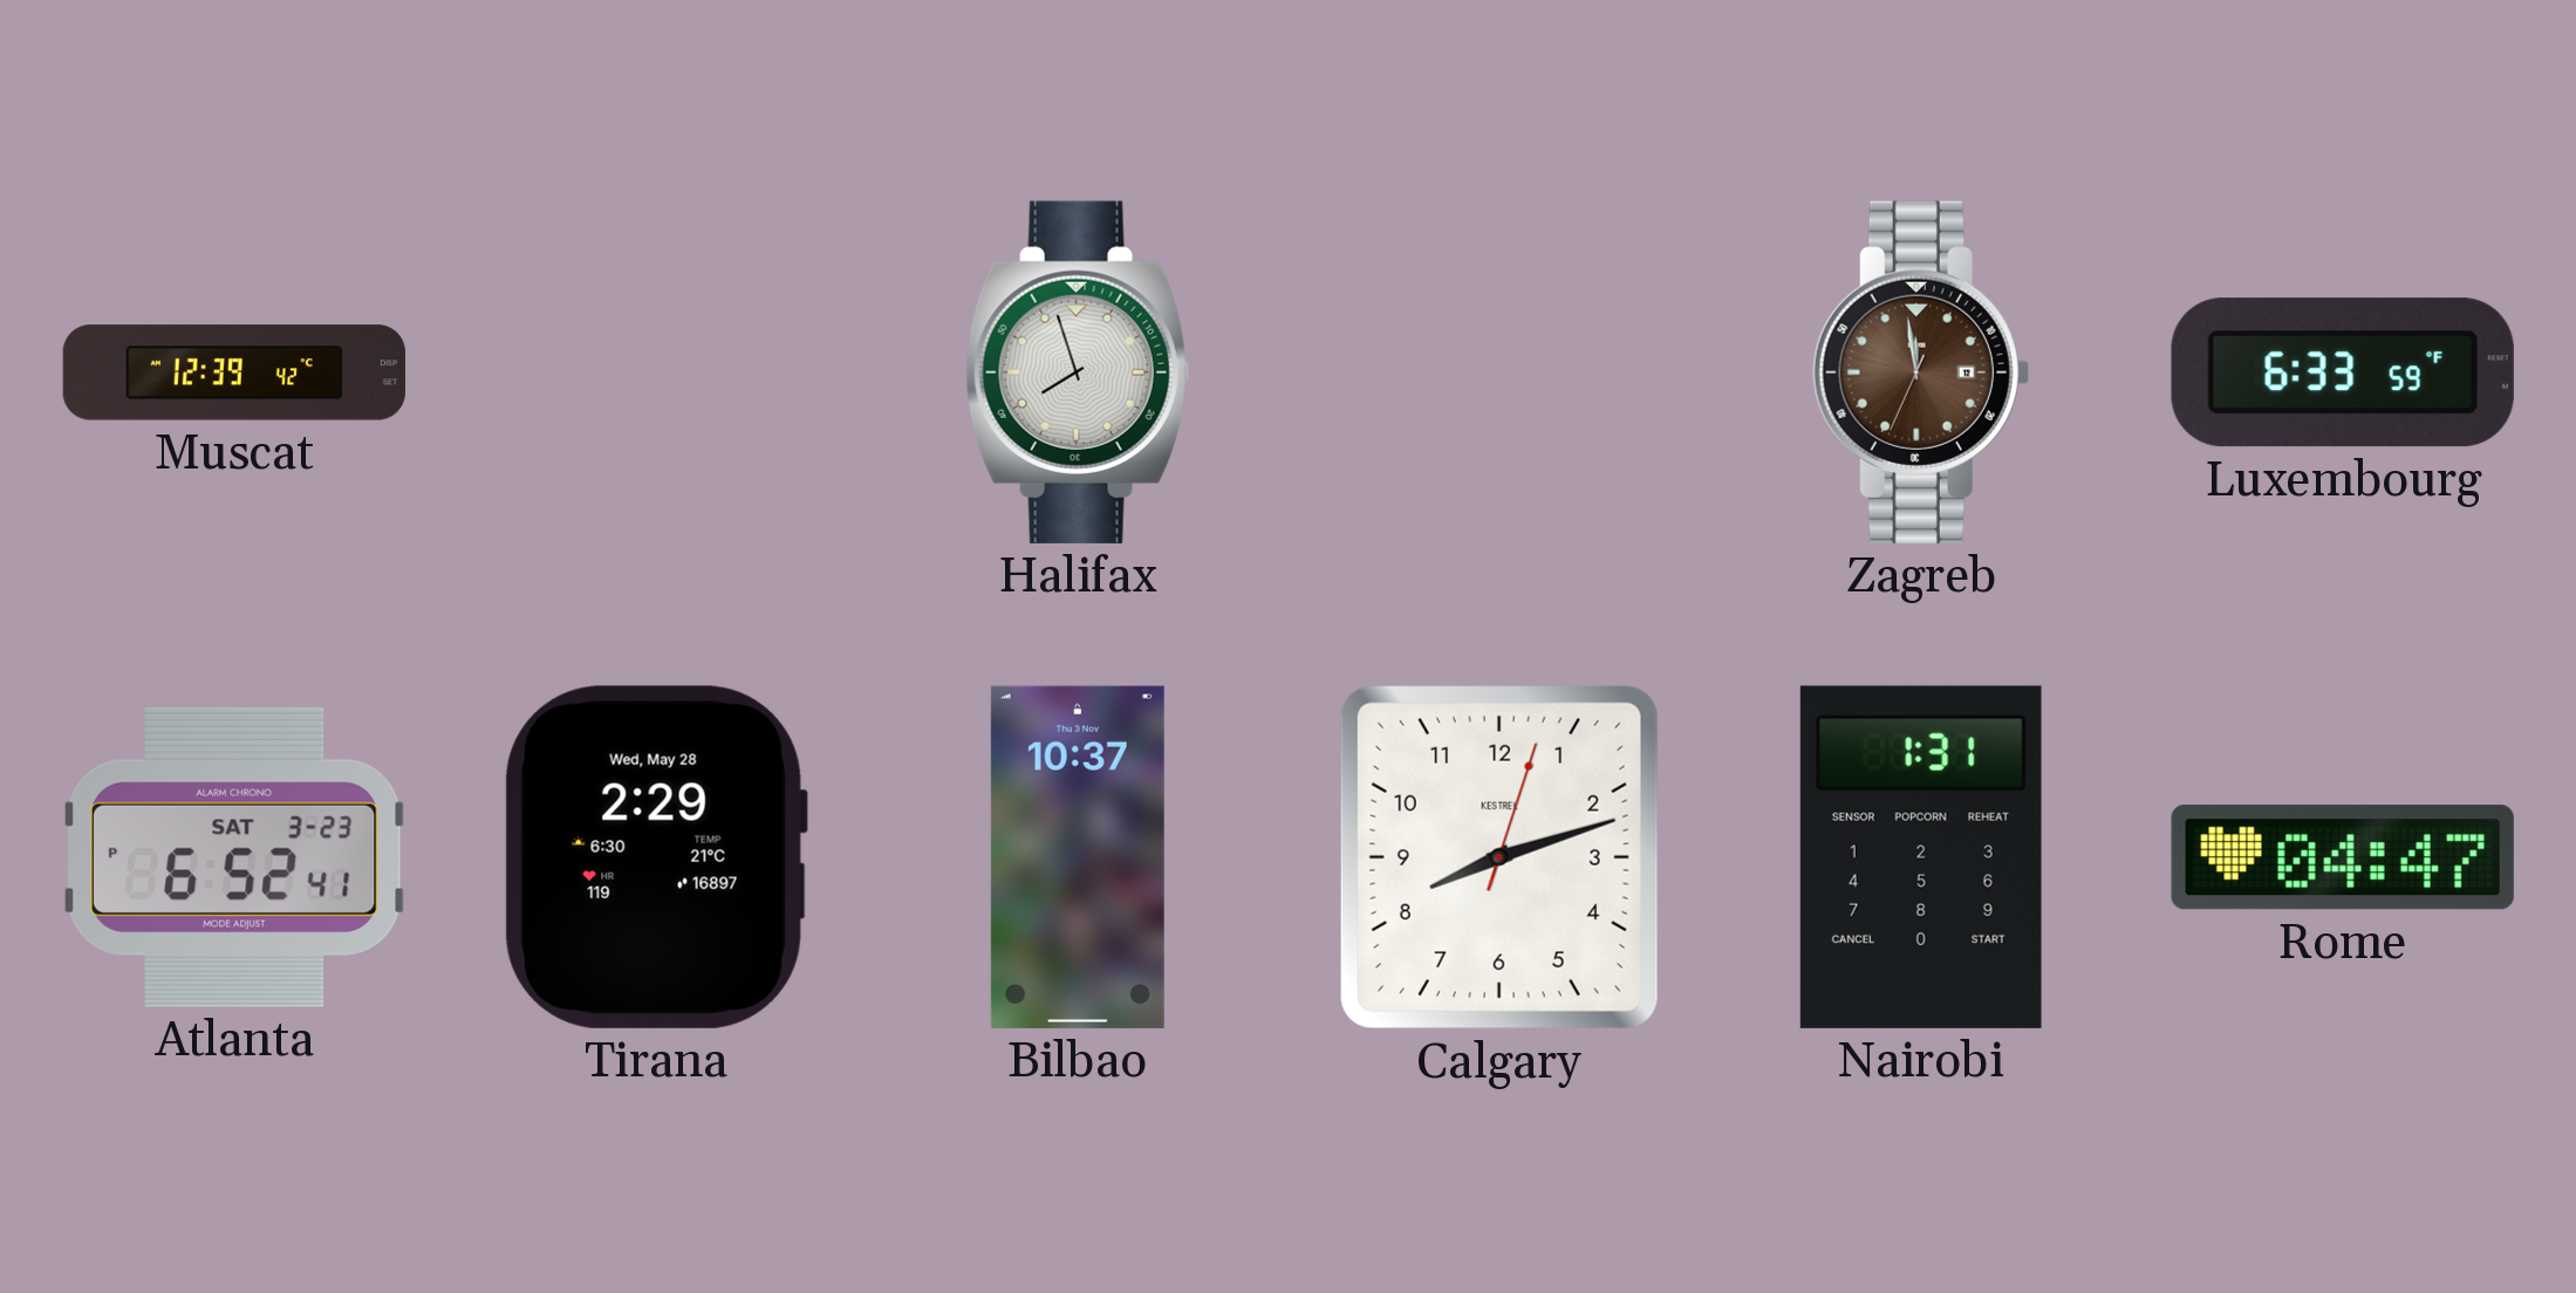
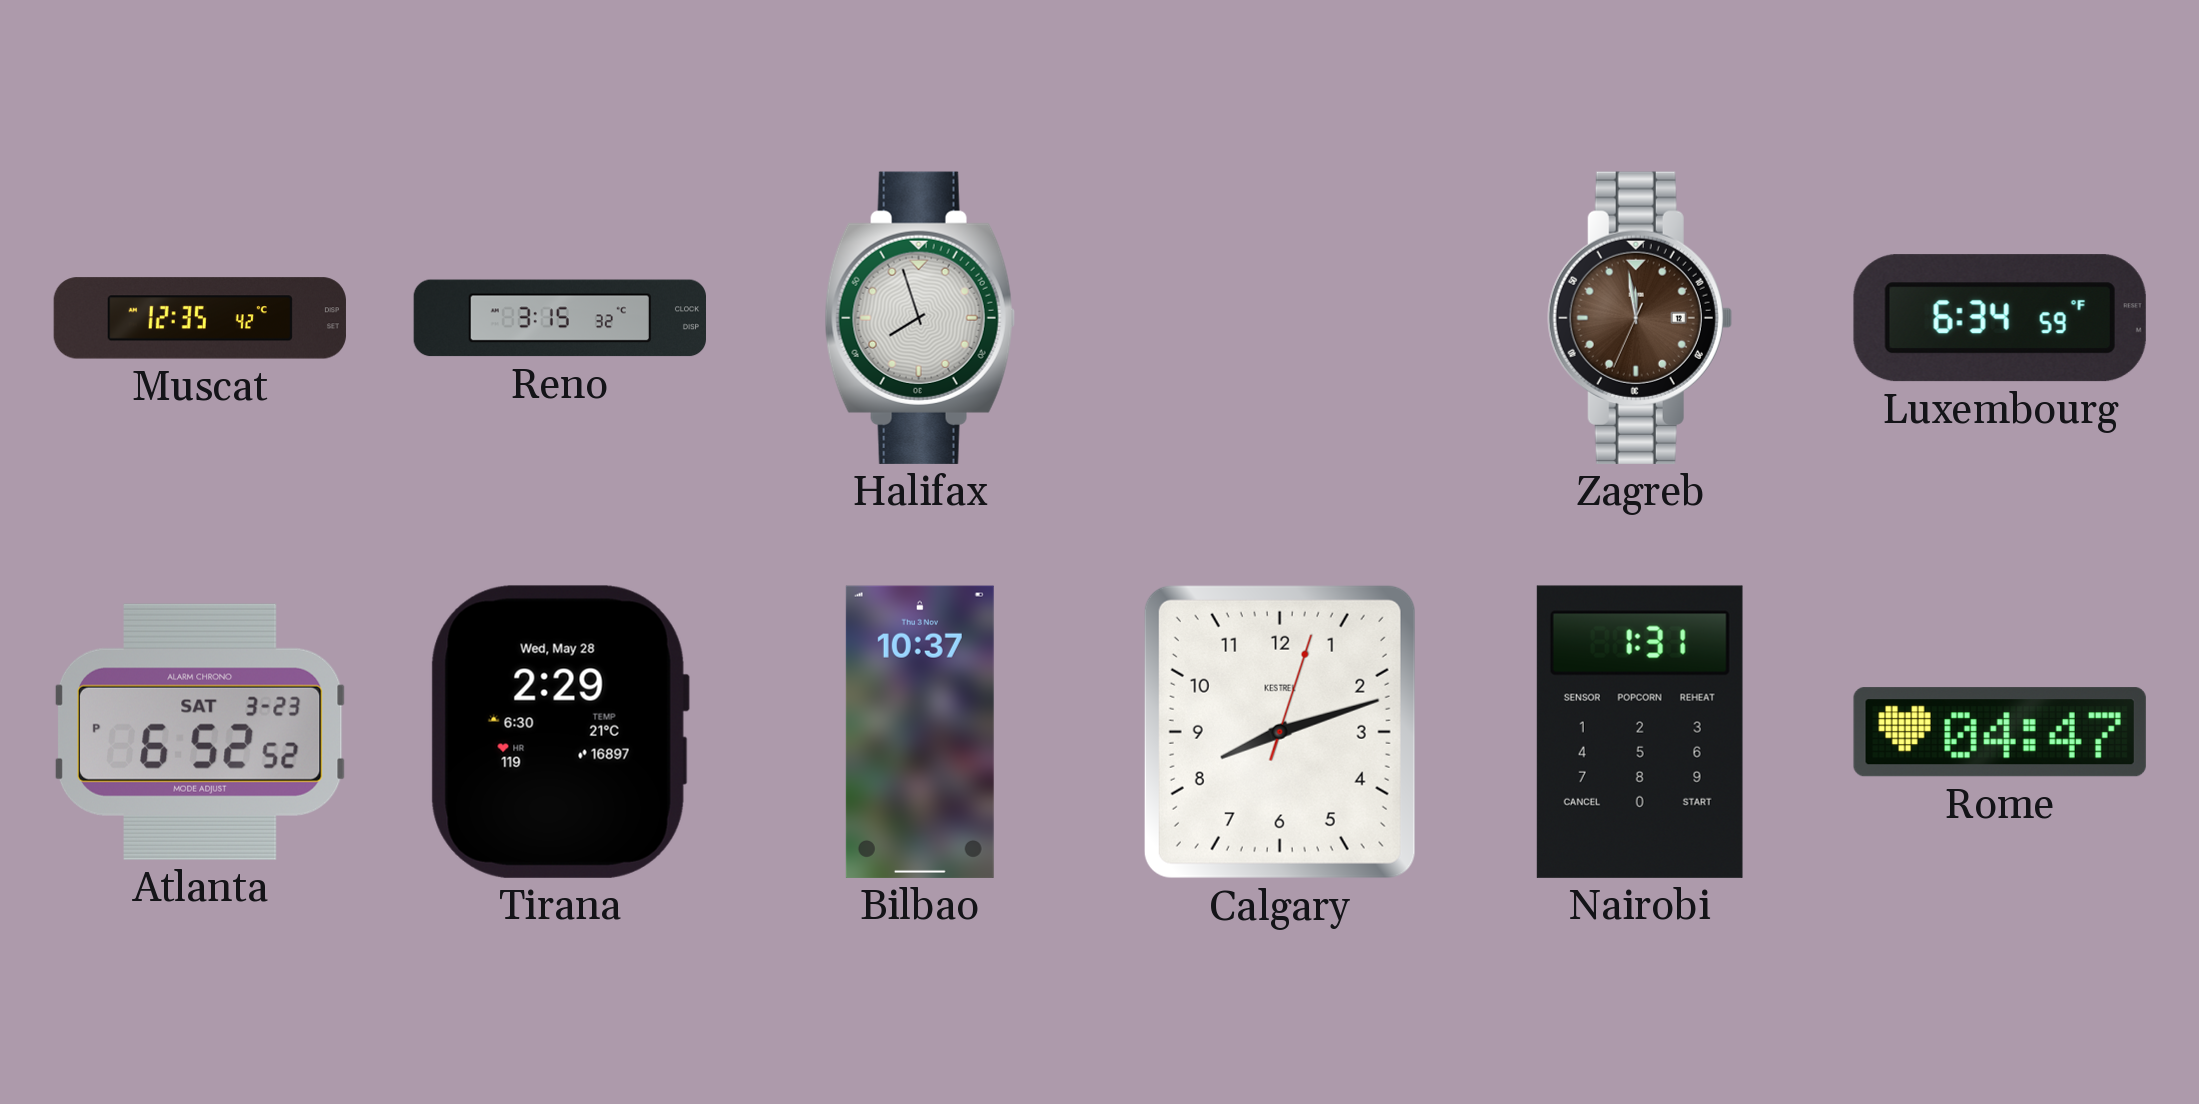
Muscat: 12:39 -> 12:35 (200, 318)
Reno: none -> 3:15 (559, 318)
Luxembourg: 6:33 -> 6:34 (2000, 318)
Atlanta: 6:52:41 PM -> 6:52:52 PM (200, 732)
